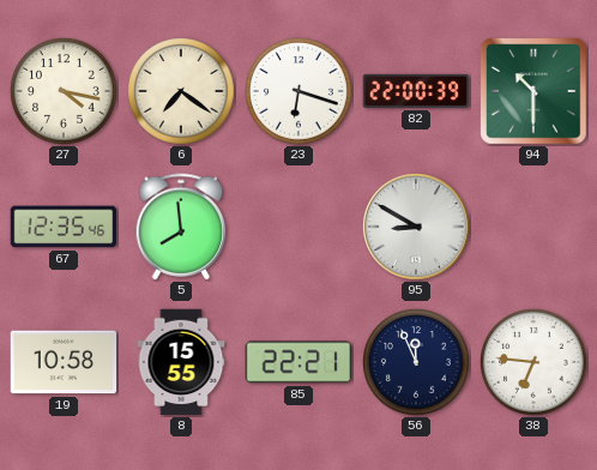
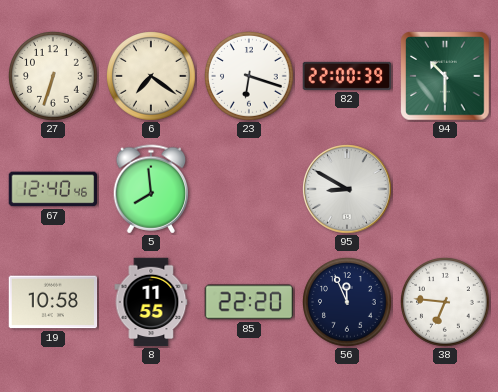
27: 4:17 -> 6:33 (54, 77)
67: 12:35 -> 12:40 (53, 189)
8: 15:55 -> 11:55 (151, 302)
85: 22:21 -> 22:20 (249, 302)
